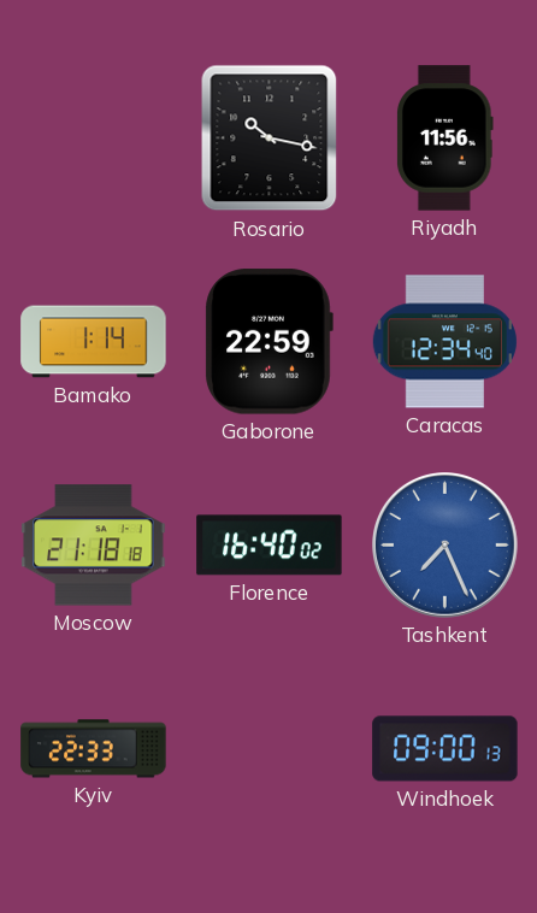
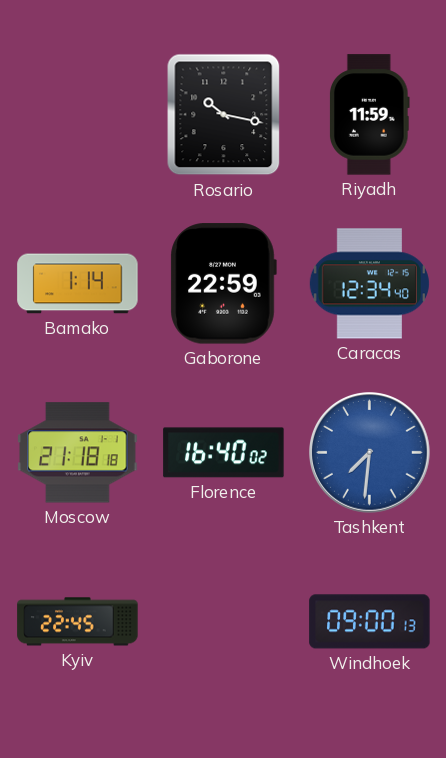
Riyadh: 11:56 -> 11:59 (370, 115)
Tashkent: 7:26 -> 7:31 (370, 453)
Kyiv: 22:33 -> 22:45 (78, 622)
